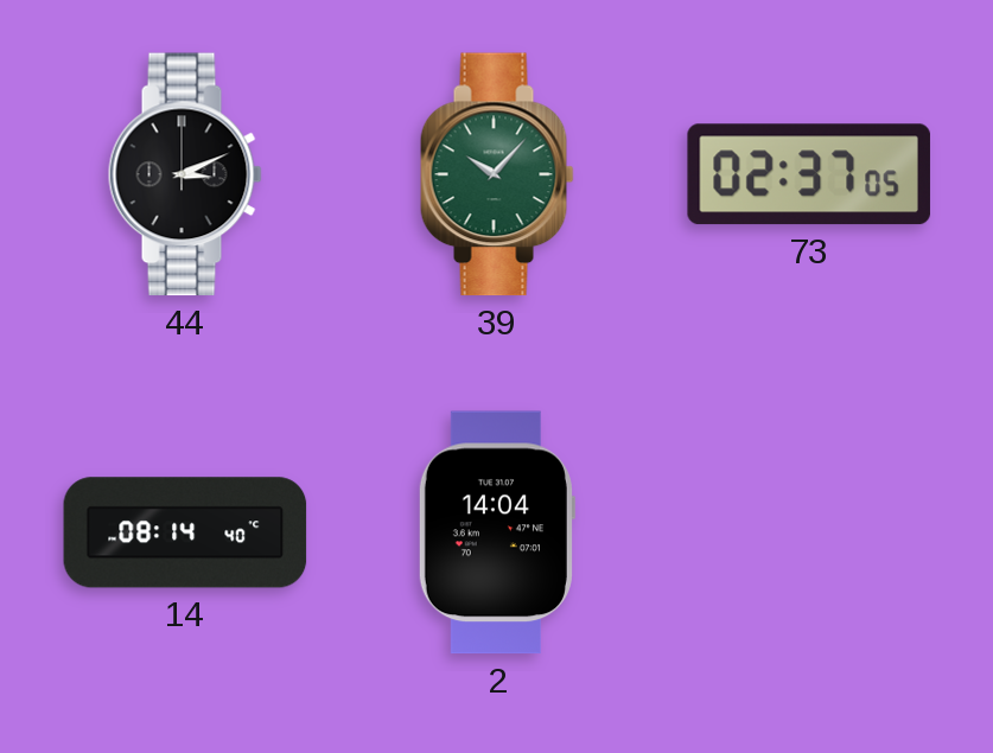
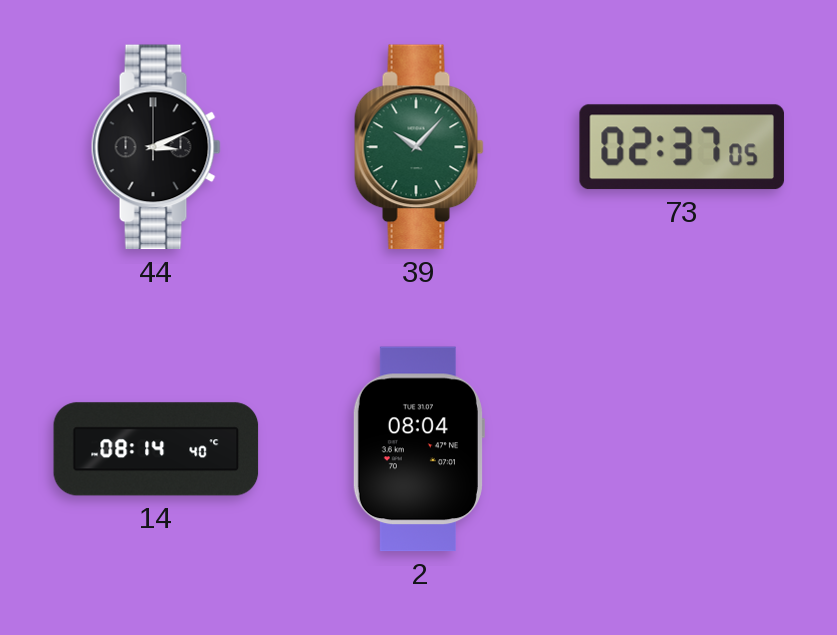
2: 14:04 -> 08:04 (418, 449)
